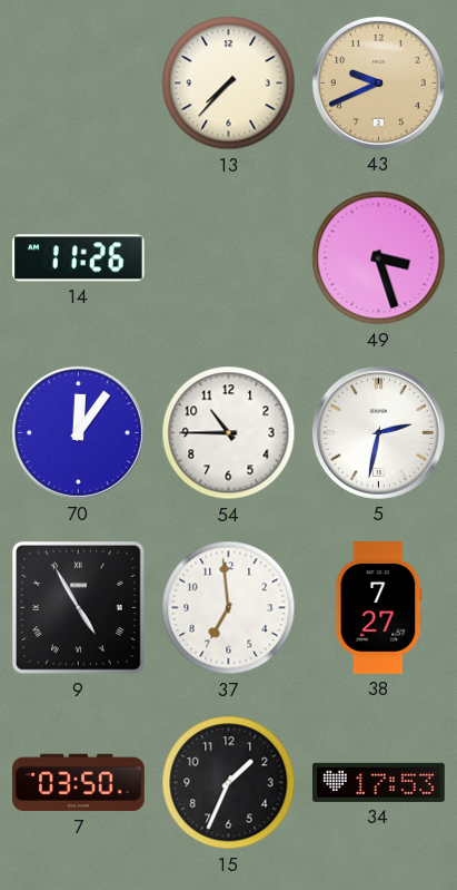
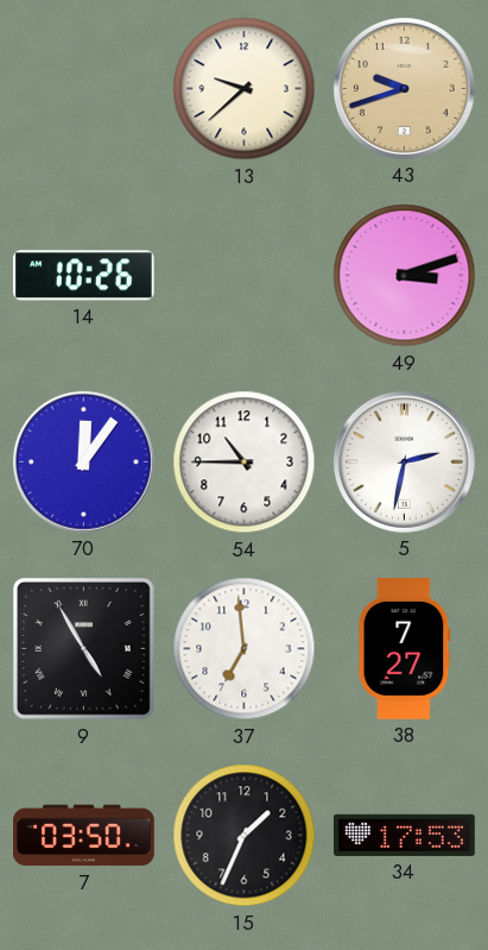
13: 7:37 -> 9:38 (245, 89)
43: 9:41 -> 9:42 (404, 88)
14: 11:26 -> 10:26 (83, 276)
49: 3:27 -> 3:12 (405, 276)
